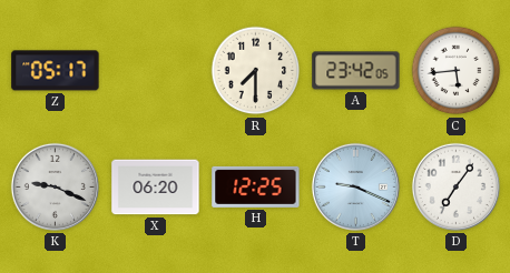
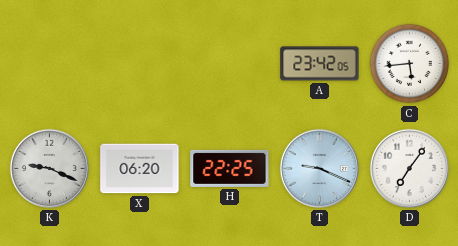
Z: 05:17 -> none (56, 71)
R: 7:30 -> none (256, 71)
H: 12:25 -> 22:25 (230, 168)
